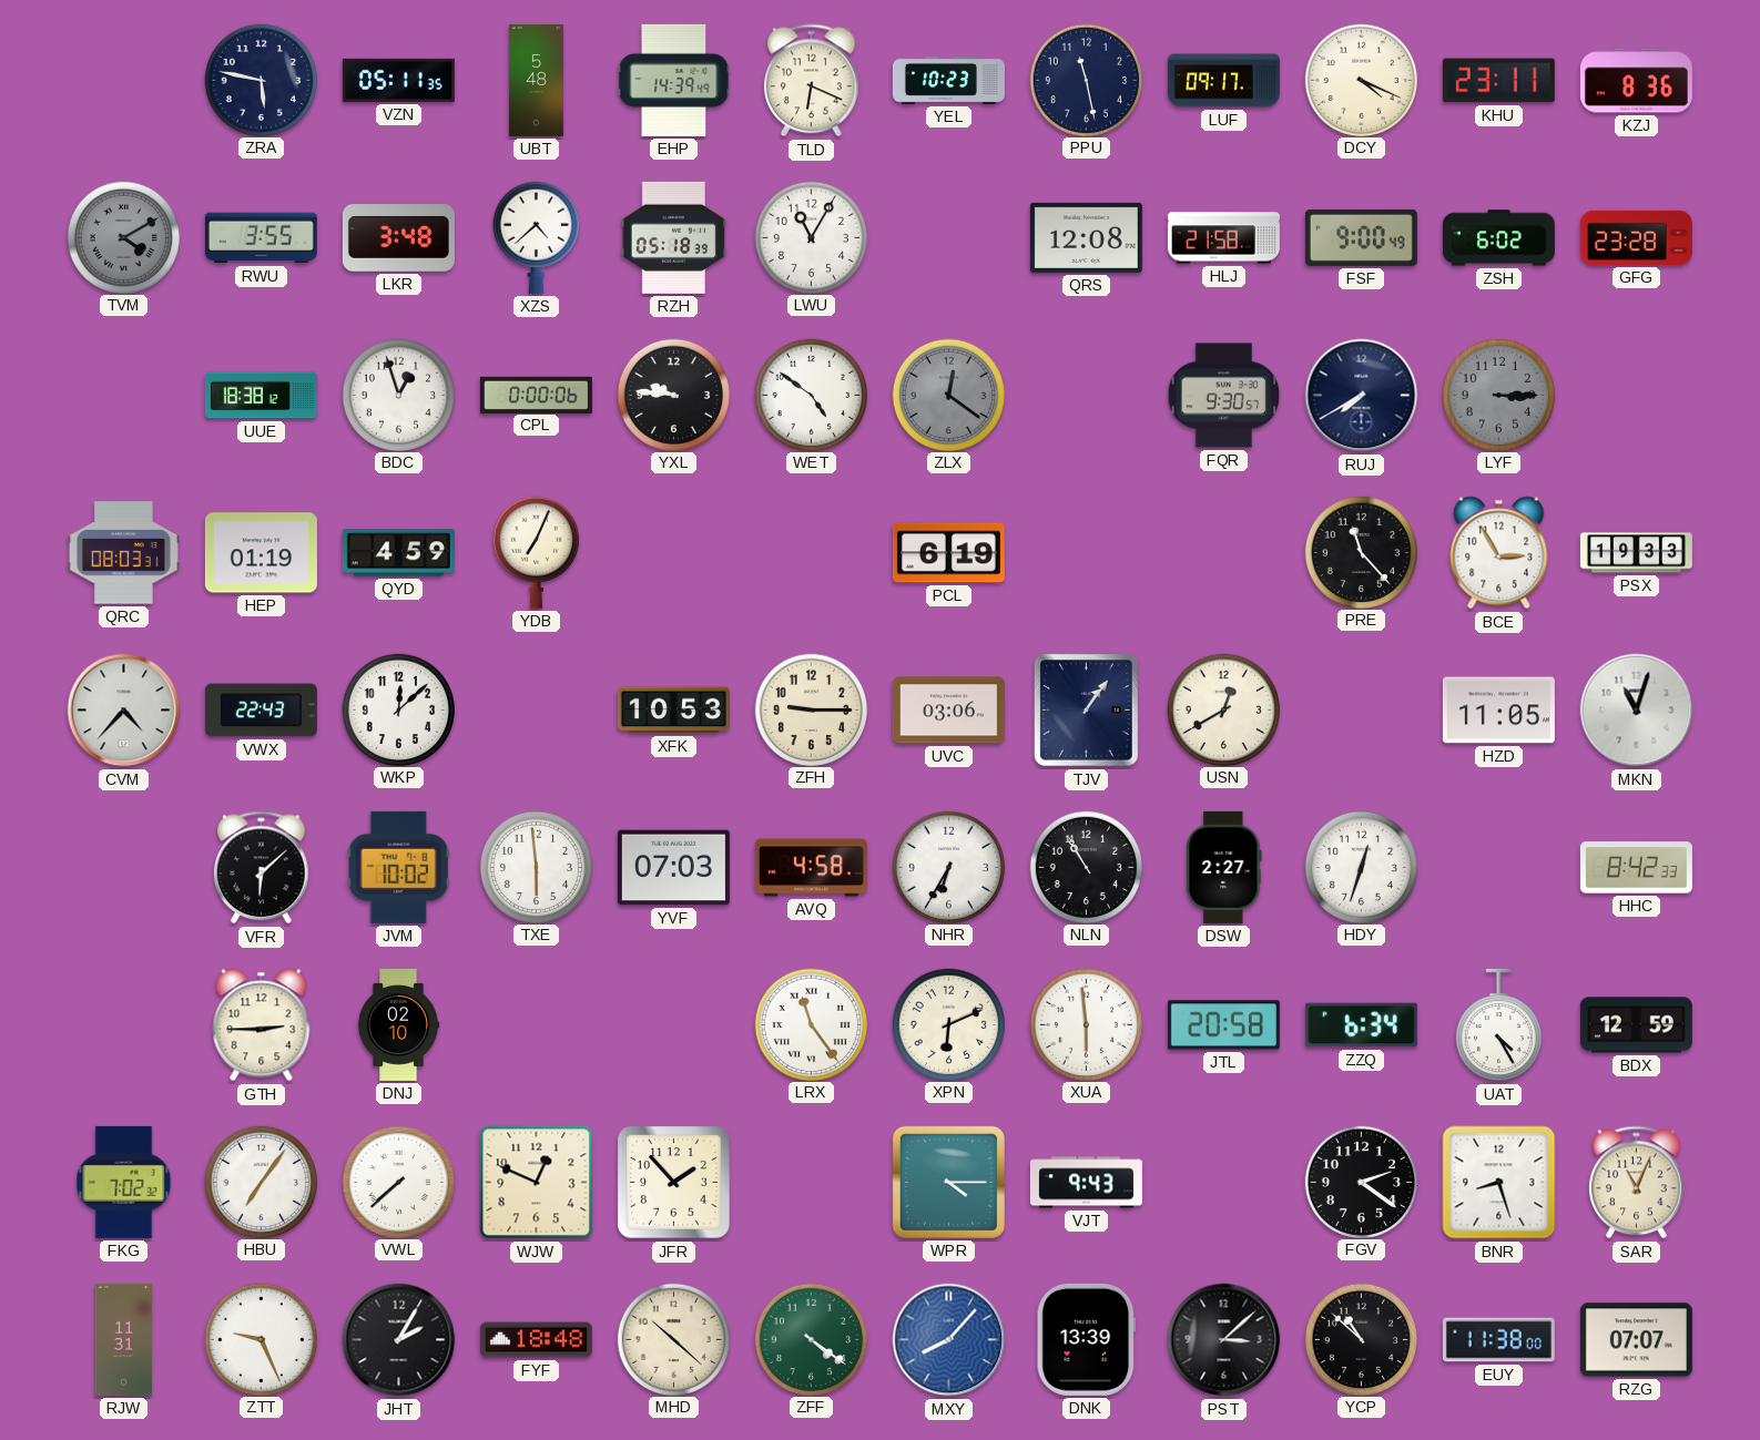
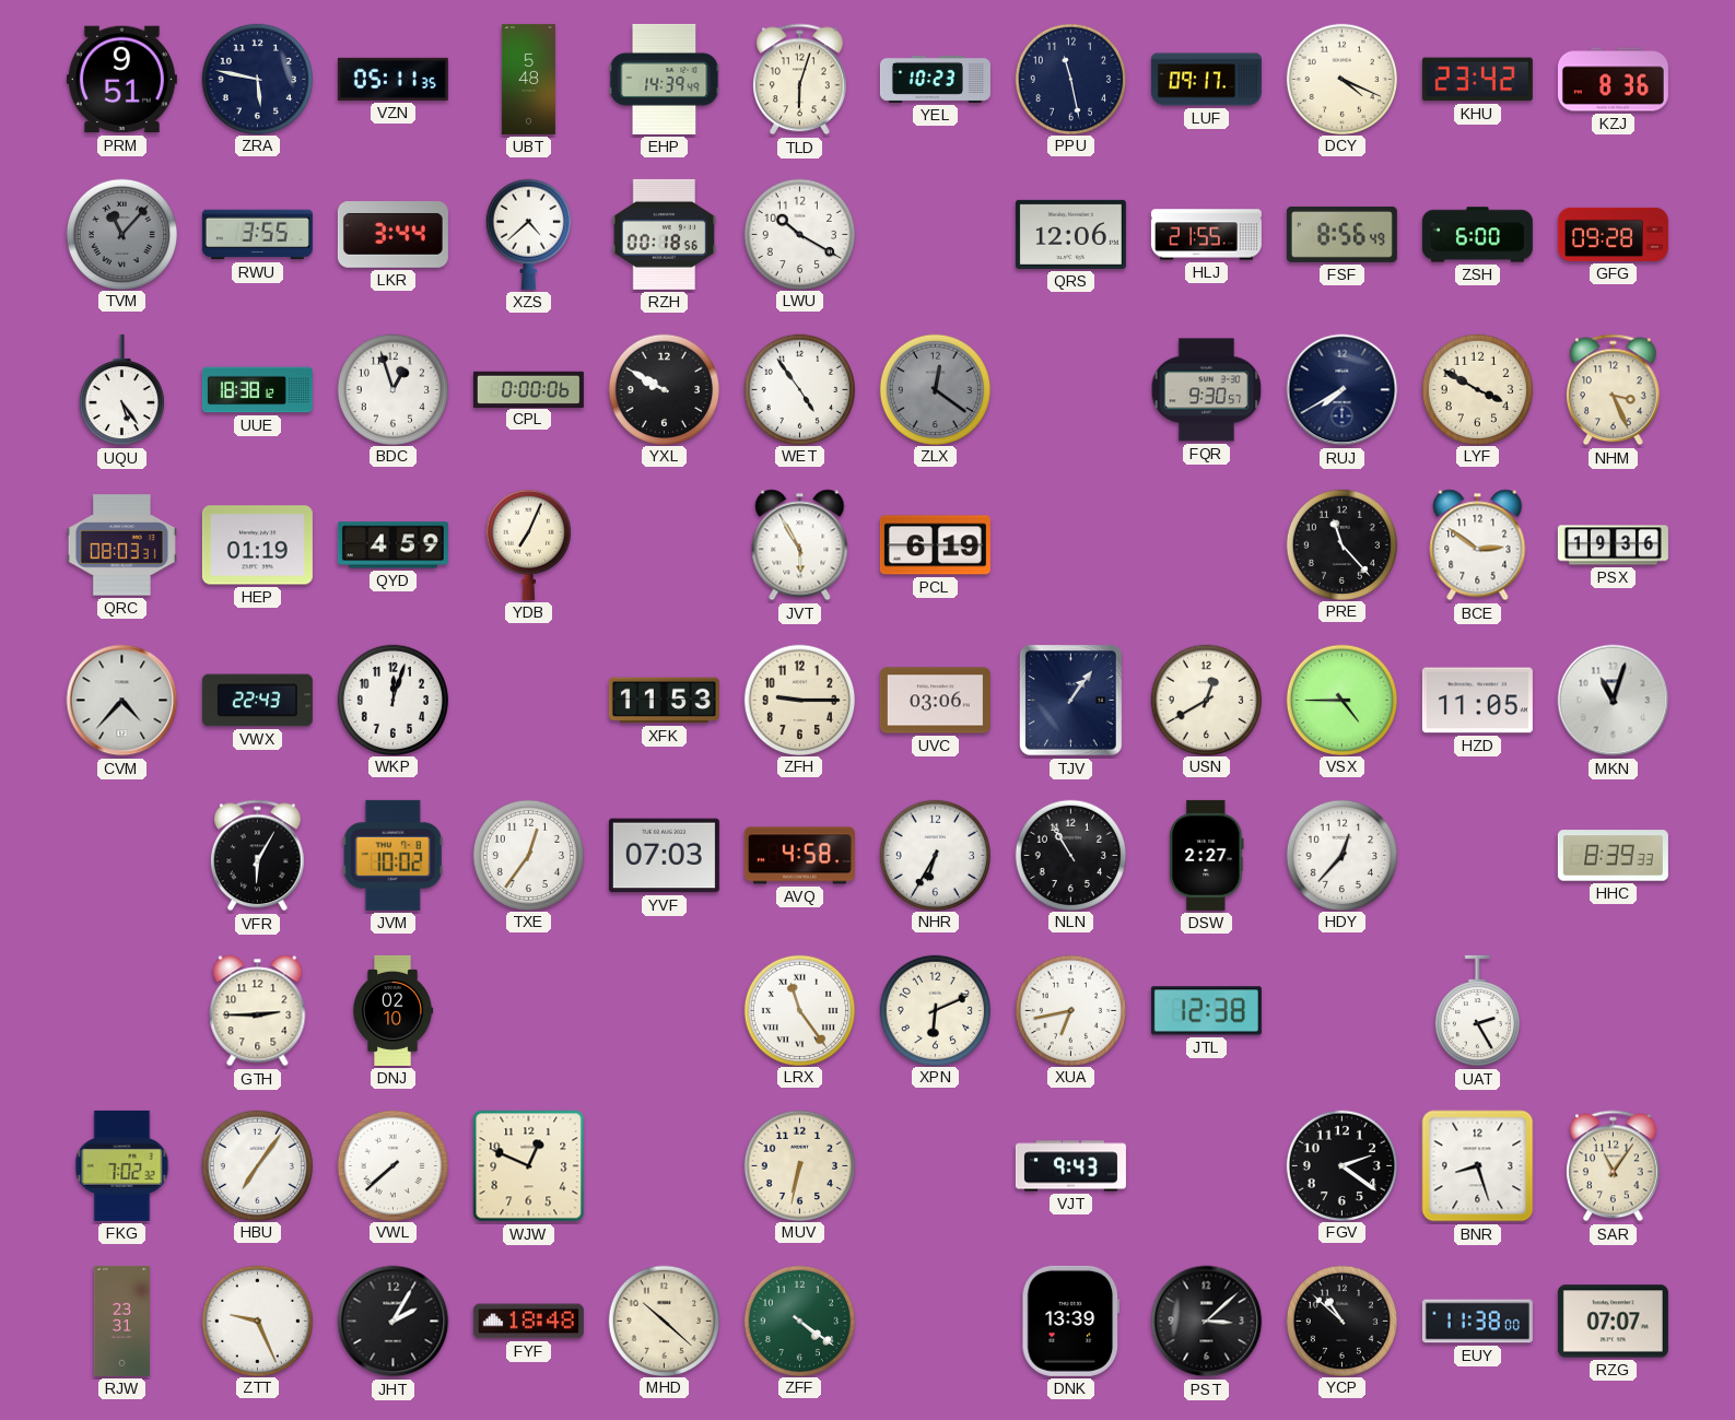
PRM: none -> 9:51 (121, 80)
TLD: 6:19 -> 6:03 (800, 80)
KHU: 23:11 -> 23:42 (1477, 80)
TVM: 4:10 -> 11:07 (121, 234)
LKR: 3:48 -> 3:44 (392, 235)
RZH: 05:18 -> 00:18 (665, 234)
LWU: 11:05 -> 10:20 (799, 234)
QRS: 12:08 -> 12:06 (1070, 234)
HLJ: 21:58 -> 21:55 (1206, 235)
FSF: 9:00 -> 8:56 (1341, 234)
ZSH: 6:02 -> 6:00 (1477, 235)
GFG: 23:28 -> 09:28 (1613, 234)
UQU: none -> 5:24 (121, 390)
YXL: 9:46 -> 9:50 (664, 389)
WET: 4:51 -> 4:54 (799, 389)
LYF: 3:15 -> 3:50 (1477, 389)
LYF dial: grey -> cream (1477, 389)
NHM: none -> 3:26 (1614, 390)
JVT: none -> 5:55 (800, 545)
BCE: 2:55 -> 2:51 (1478, 545)
PSX: 19:33 -> 19:36 (1613, 545)
WKP: 12:08 -> 12:03 (392, 700)
XFK: 10:53 -> 11:53 (664, 701)
VSX: none -> 4:45 (1341, 700)
VFR: 6:08 -> 6:05 (258, 856)
TXE: 5:59 -> 12:36 (528, 855)
HDY: 12:33 -> 12:37 (1341, 855)
HHC: 8:42 -> 8:39 (1613, 856)
XUA: 5:59 -> 6:43 (1070, 1010)
JTL: 20:58 -> 12:38 (1206, 1011)
ZZQ: 6:34 -> none (1361, 1025)
UAT: 4:25 -> 2:25 (1477, 1011)
BDX: 12:59 -> none (1636, 1025)
JFR: 1:53 -> none (674, 1183)
MUV: none -> 6:32 (799, 1165)
WPR: 4:15 -> none (948, 1182)
SAR: 11:04 -> 11:06 (1614, 1166)
RJW: 11:31 -> 23:31 (121, 1321)
MXY: 8:07 -> none (949, 1340)
